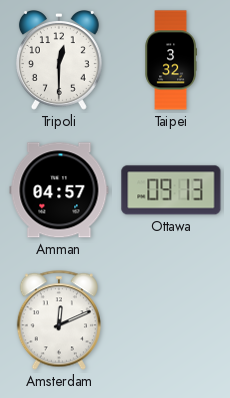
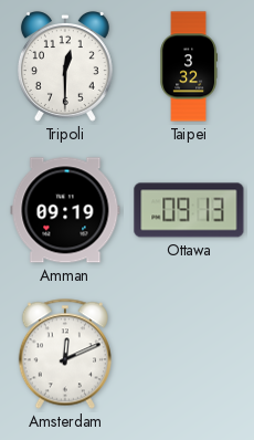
Amman: 04:57 -> 09:19 (65, 210)
